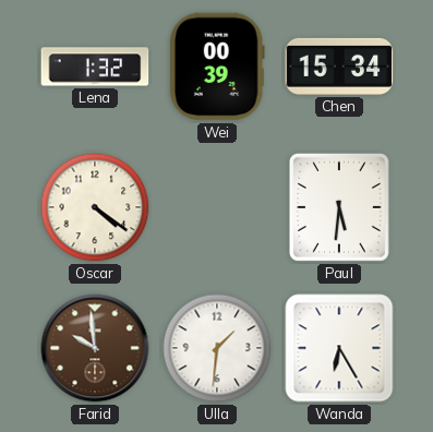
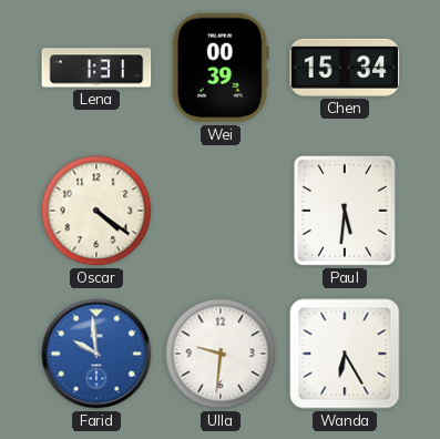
Lena: 1:32 -> 1:31 (96, 68)
Farid dial: brown -> blue (96, 354)
Ulla: 1:31 -> 9:31 (221, 354)
